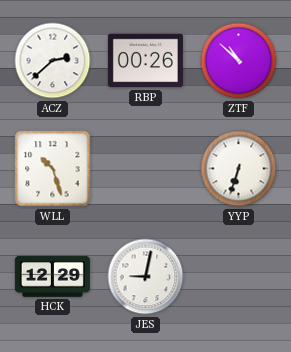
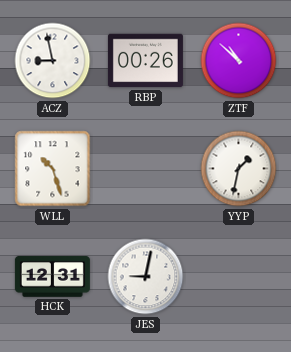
ACZ: 2:38 -> 8:58 (53, 61)
YYP: 6:33 -> 1:32 (239, 169)
HCK: 12:29 -> 12:31 (52, 277)
